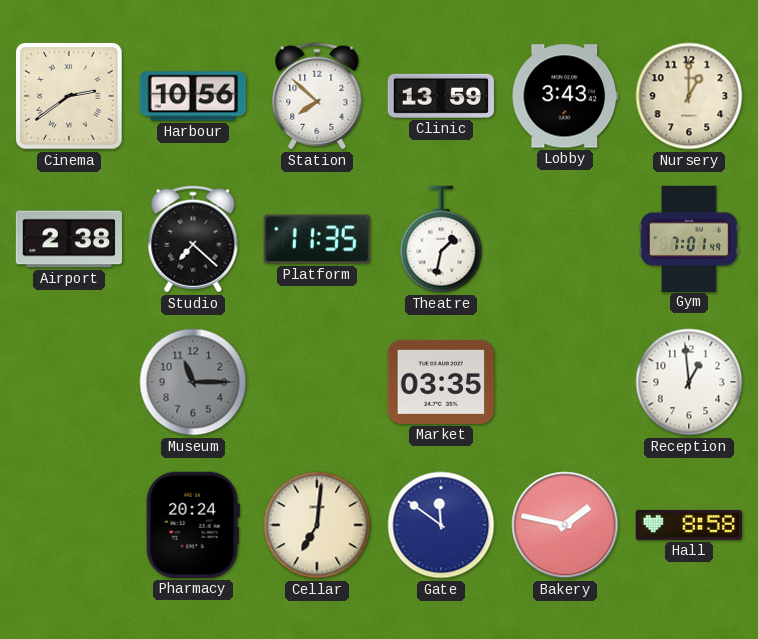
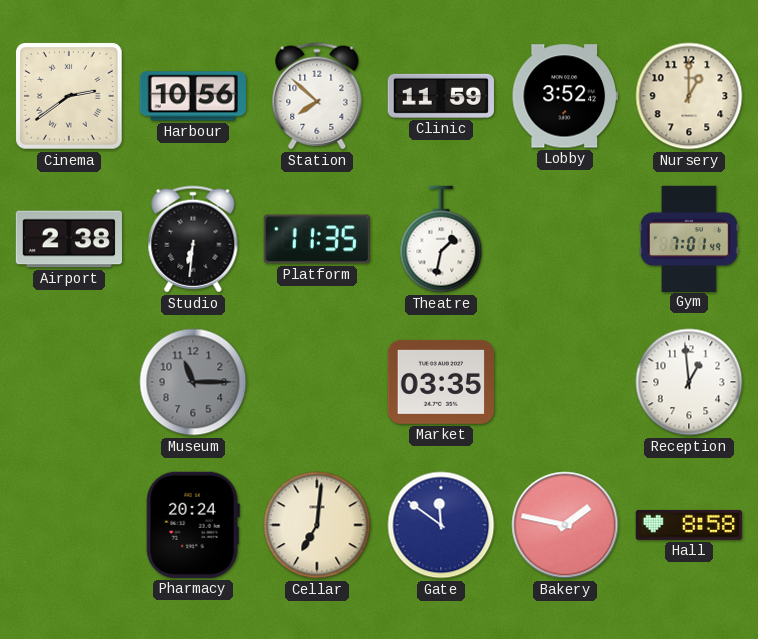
Clinic: 13:59 -> 11:59 (441, 96)
Lobby: 3:43 -> 3:52 (565, 96)
Studio: 7:22 -> 6:31 (193, 239)
